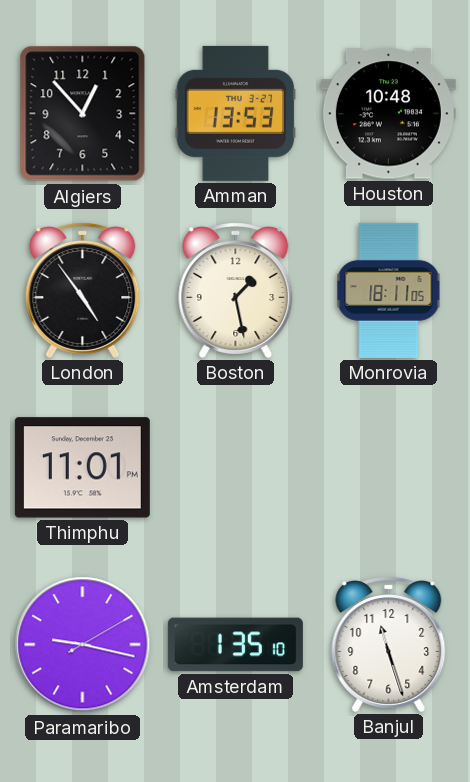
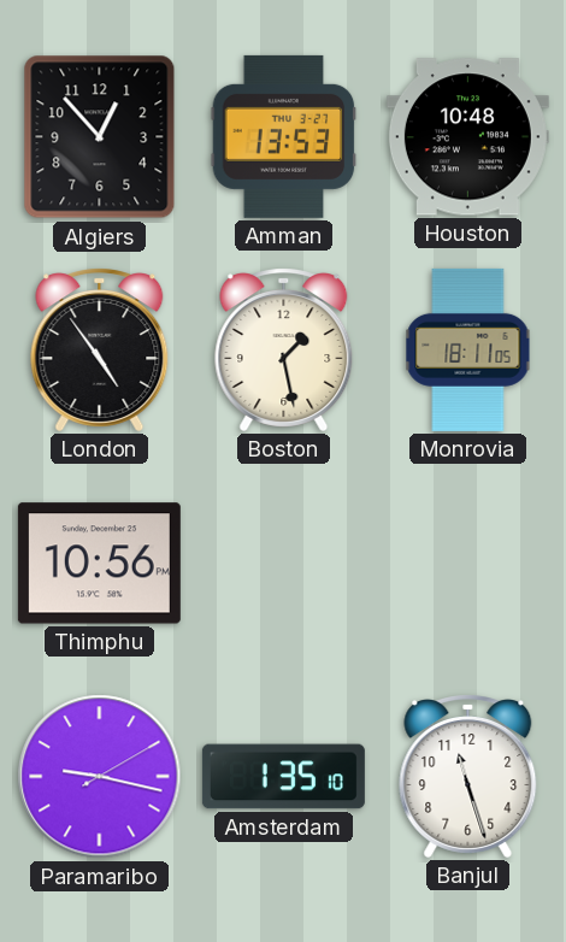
Thimphu: 11:01 -> 10:56 (99, 564)
